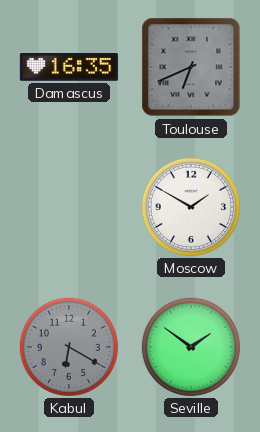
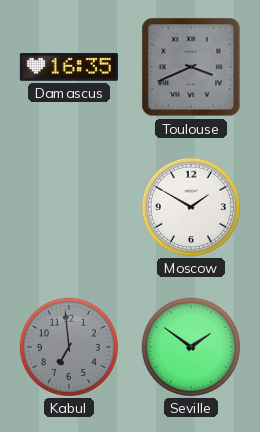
Toulouse: 6:41 -> 3:41 (191, 67)
Kabul: 6:20 -> 6:59 (69, 347)
